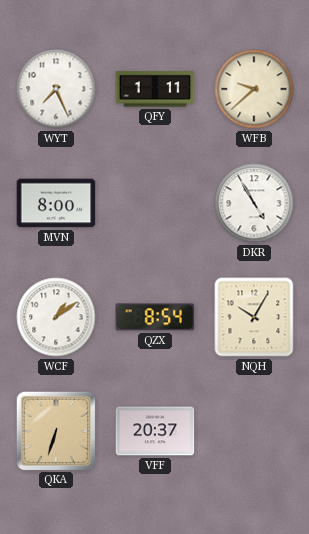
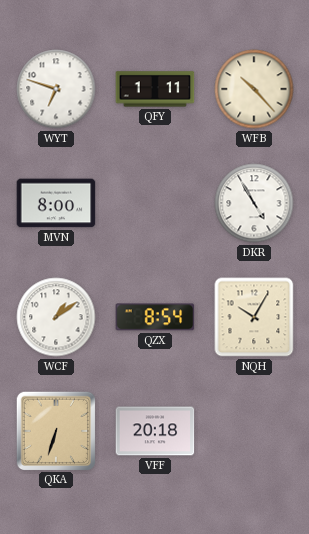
WYT: 7:26 -> 6:48 (56, 89)
WFB: 9:38 -> 10:23 (254, 89)
VFF: 20:37 -> 20:18 (155, 431)
